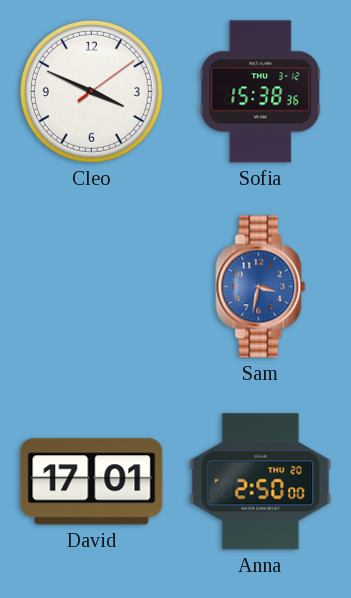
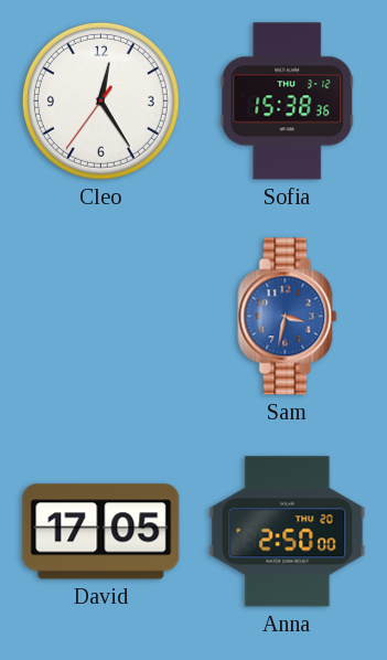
Cleo: 3:49 -> 12:24 (100, 100)
David: 17:01 -> 17:05 (101, 532)
